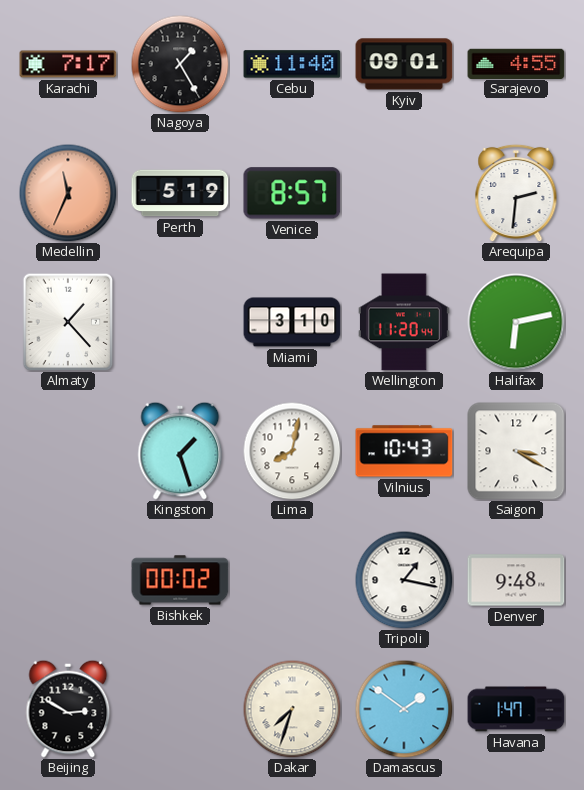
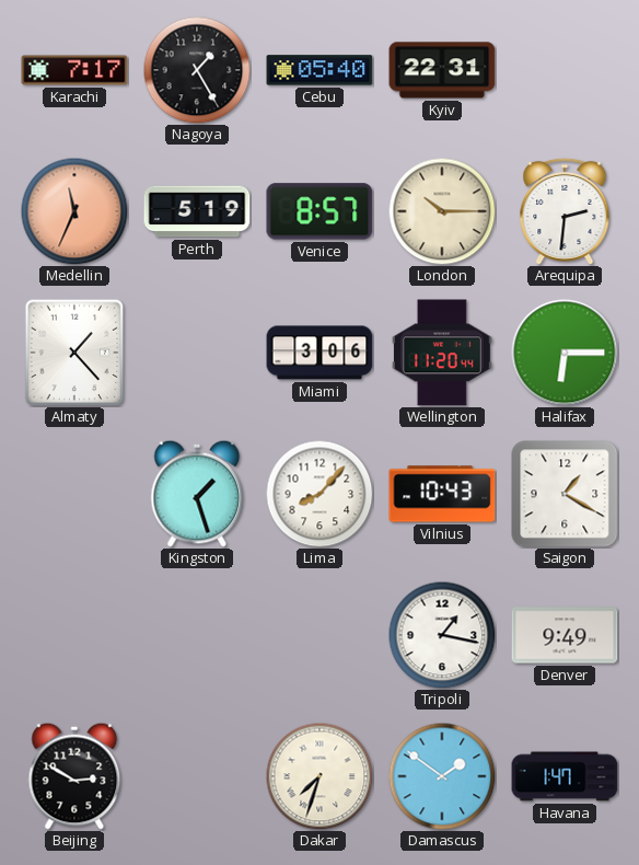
Cebu: 11:40 -> 05:40 (319, 70)
Kyiv: 09:01 -> 22:31 (442, 70)
Sarajevo: 4:55 -> none (516, 63)
London: none -> 10:15 (442, 211)
Miami: 3:10 -> 3:06 (319, 353)
Halifax: 6:13 -> 6:15 (565, 353)
Lima: 8:02 -> 8:07 (319, 494)
Saigon: 3:20 -> 1:20 (565, 494)
Bishkek: 00:02 -> none (180, 580)
Denver: 9:48 -> 9:49 (565, 635)
